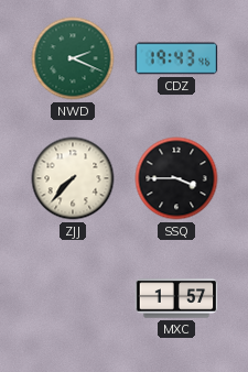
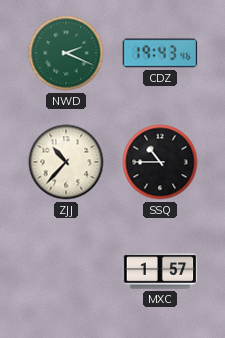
ZJJ: 7:37 -> 10:37 (66, 162)
SSQ: 3:45 -> 10:45 (160, 162)
